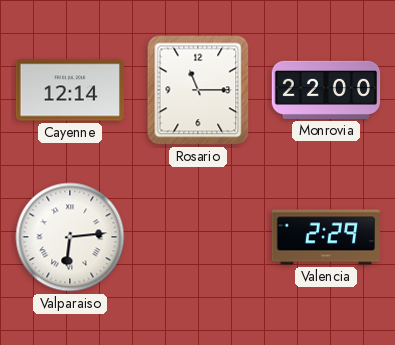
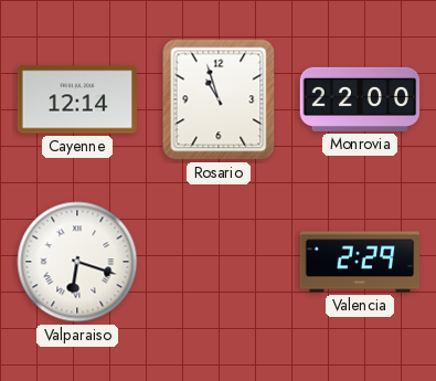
Rosario: 11:15 -> 10:57 (219, 99)
Valparaiso: 6:14 -> 6:18 (77, 262)
